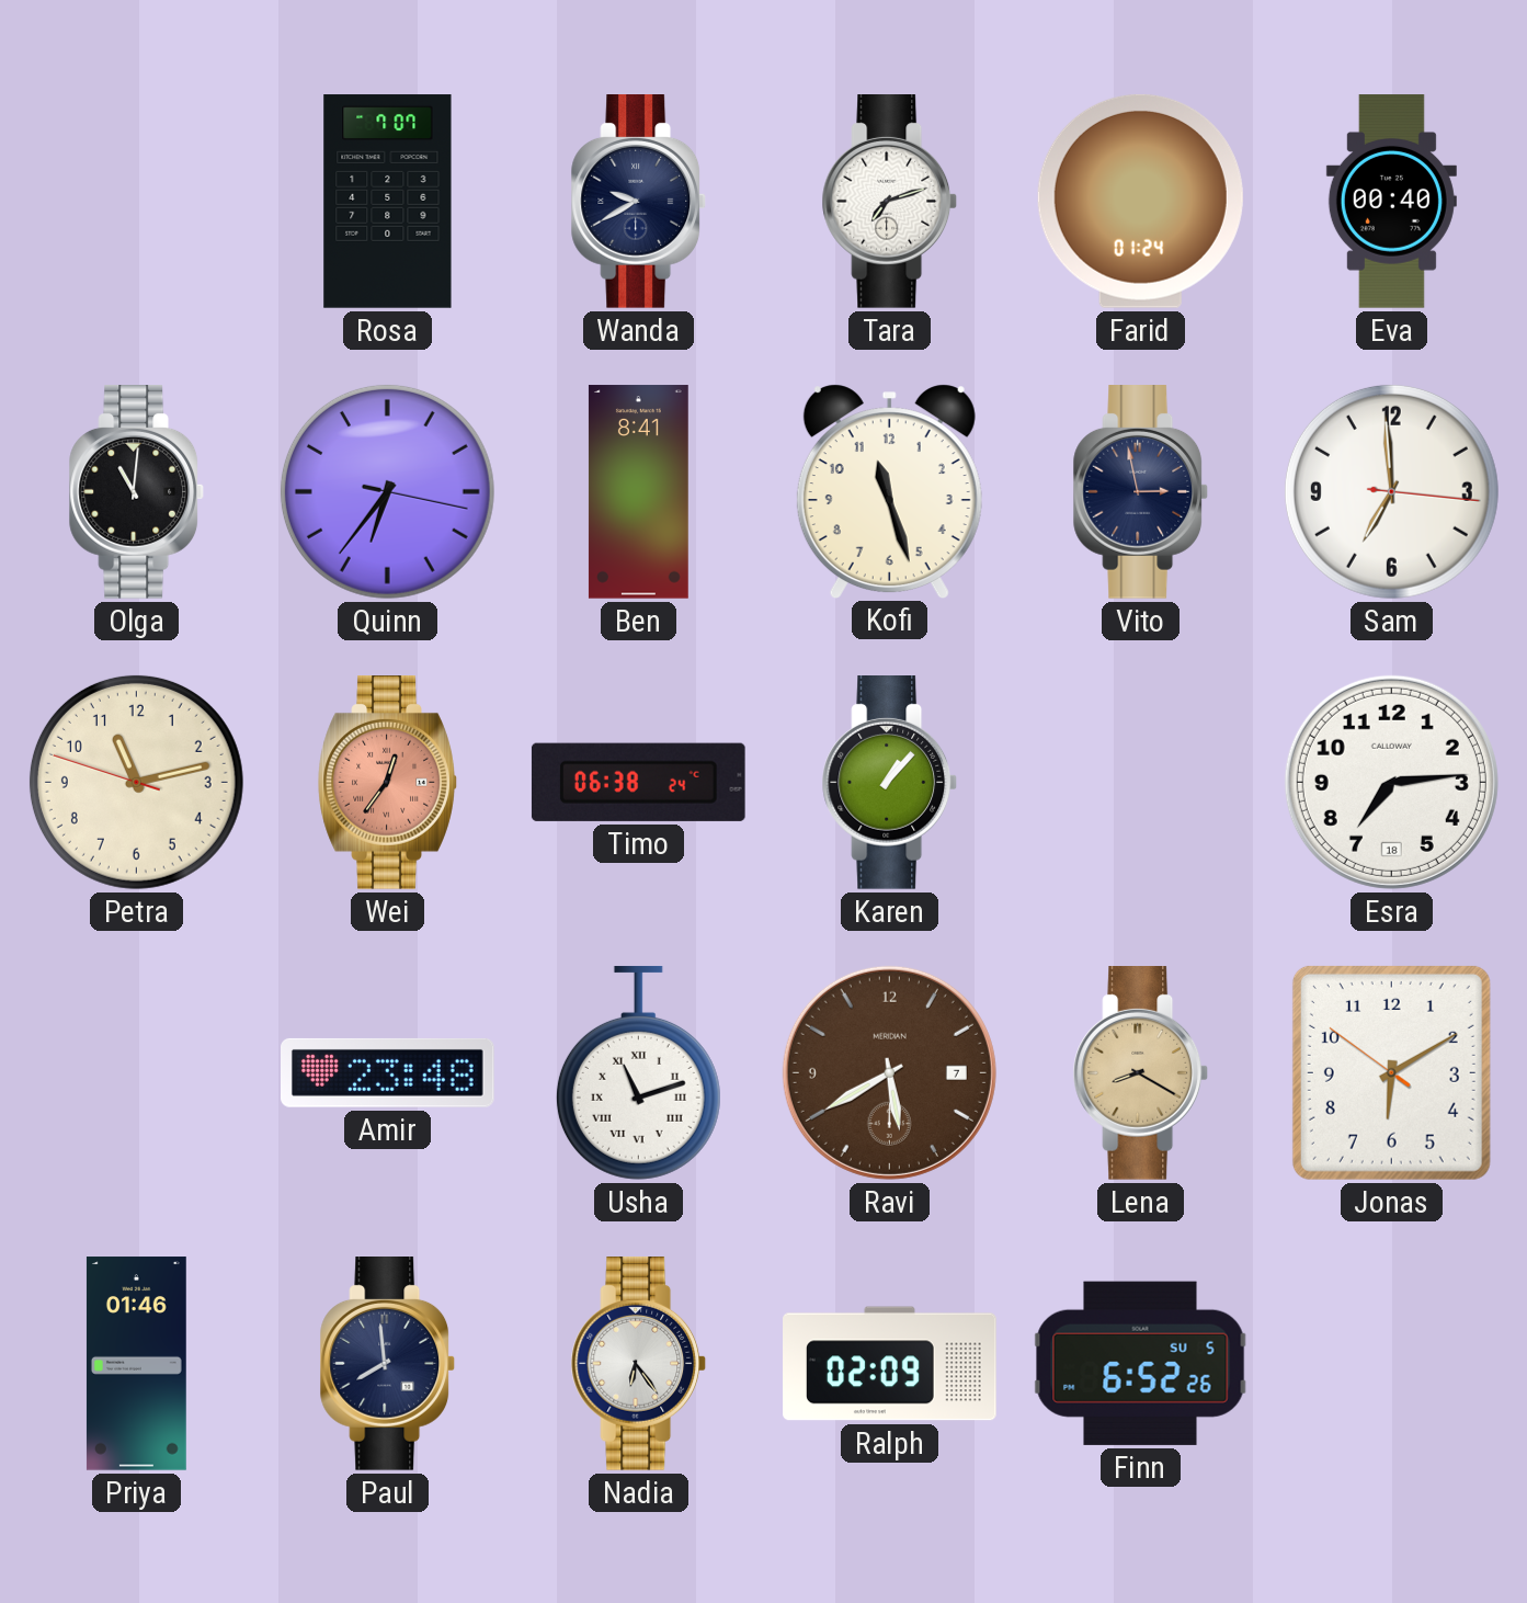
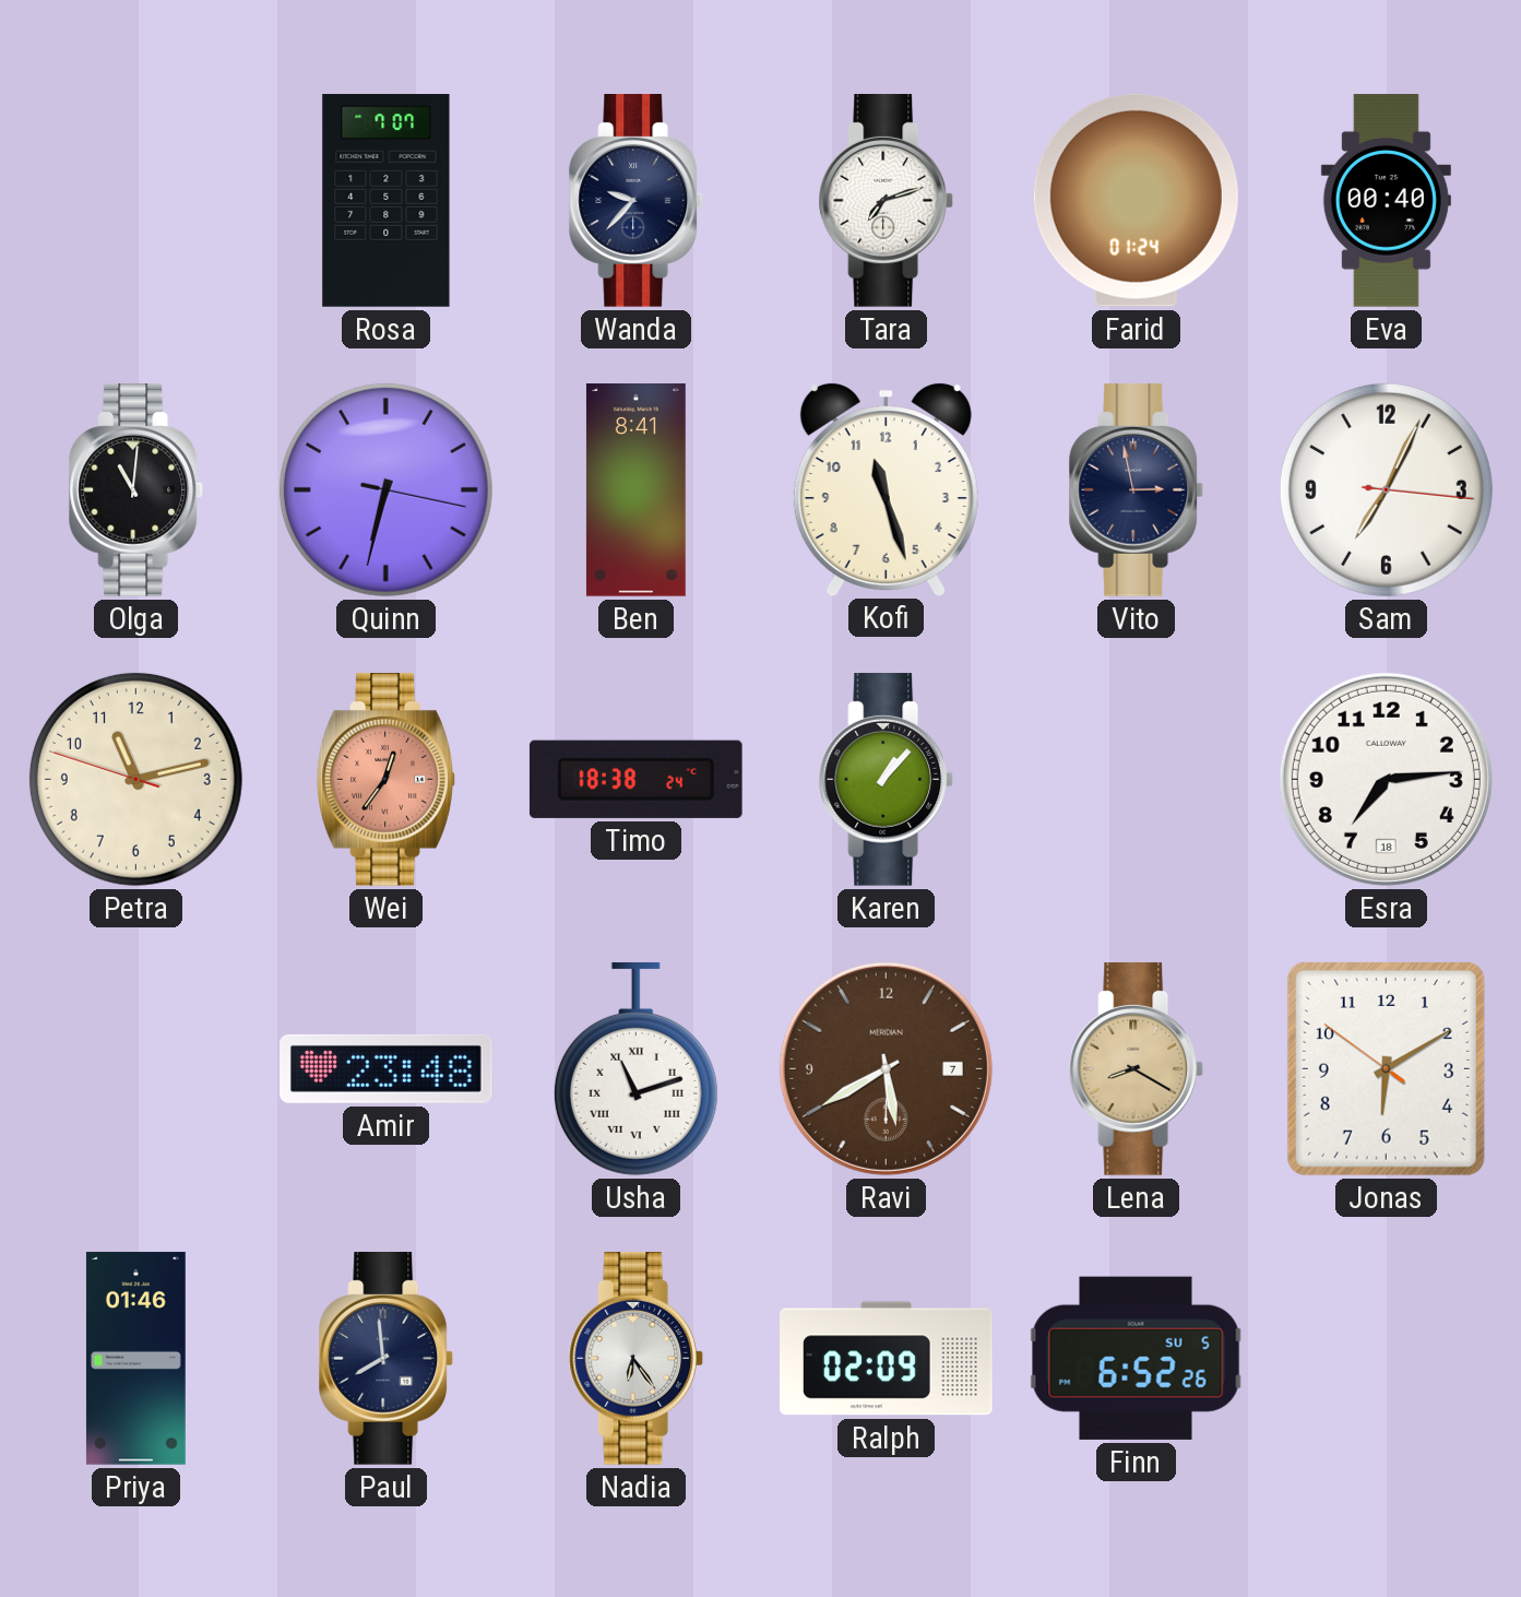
Wanda: 9:40 -> 9:37 (637, 201)
Quinn: 6:36 -> 6:32 (385, 489)
Sam: 6:59 -> 7:04 (1386, 489)
Timo: 06:38 -> 18:38 (635, 779)
